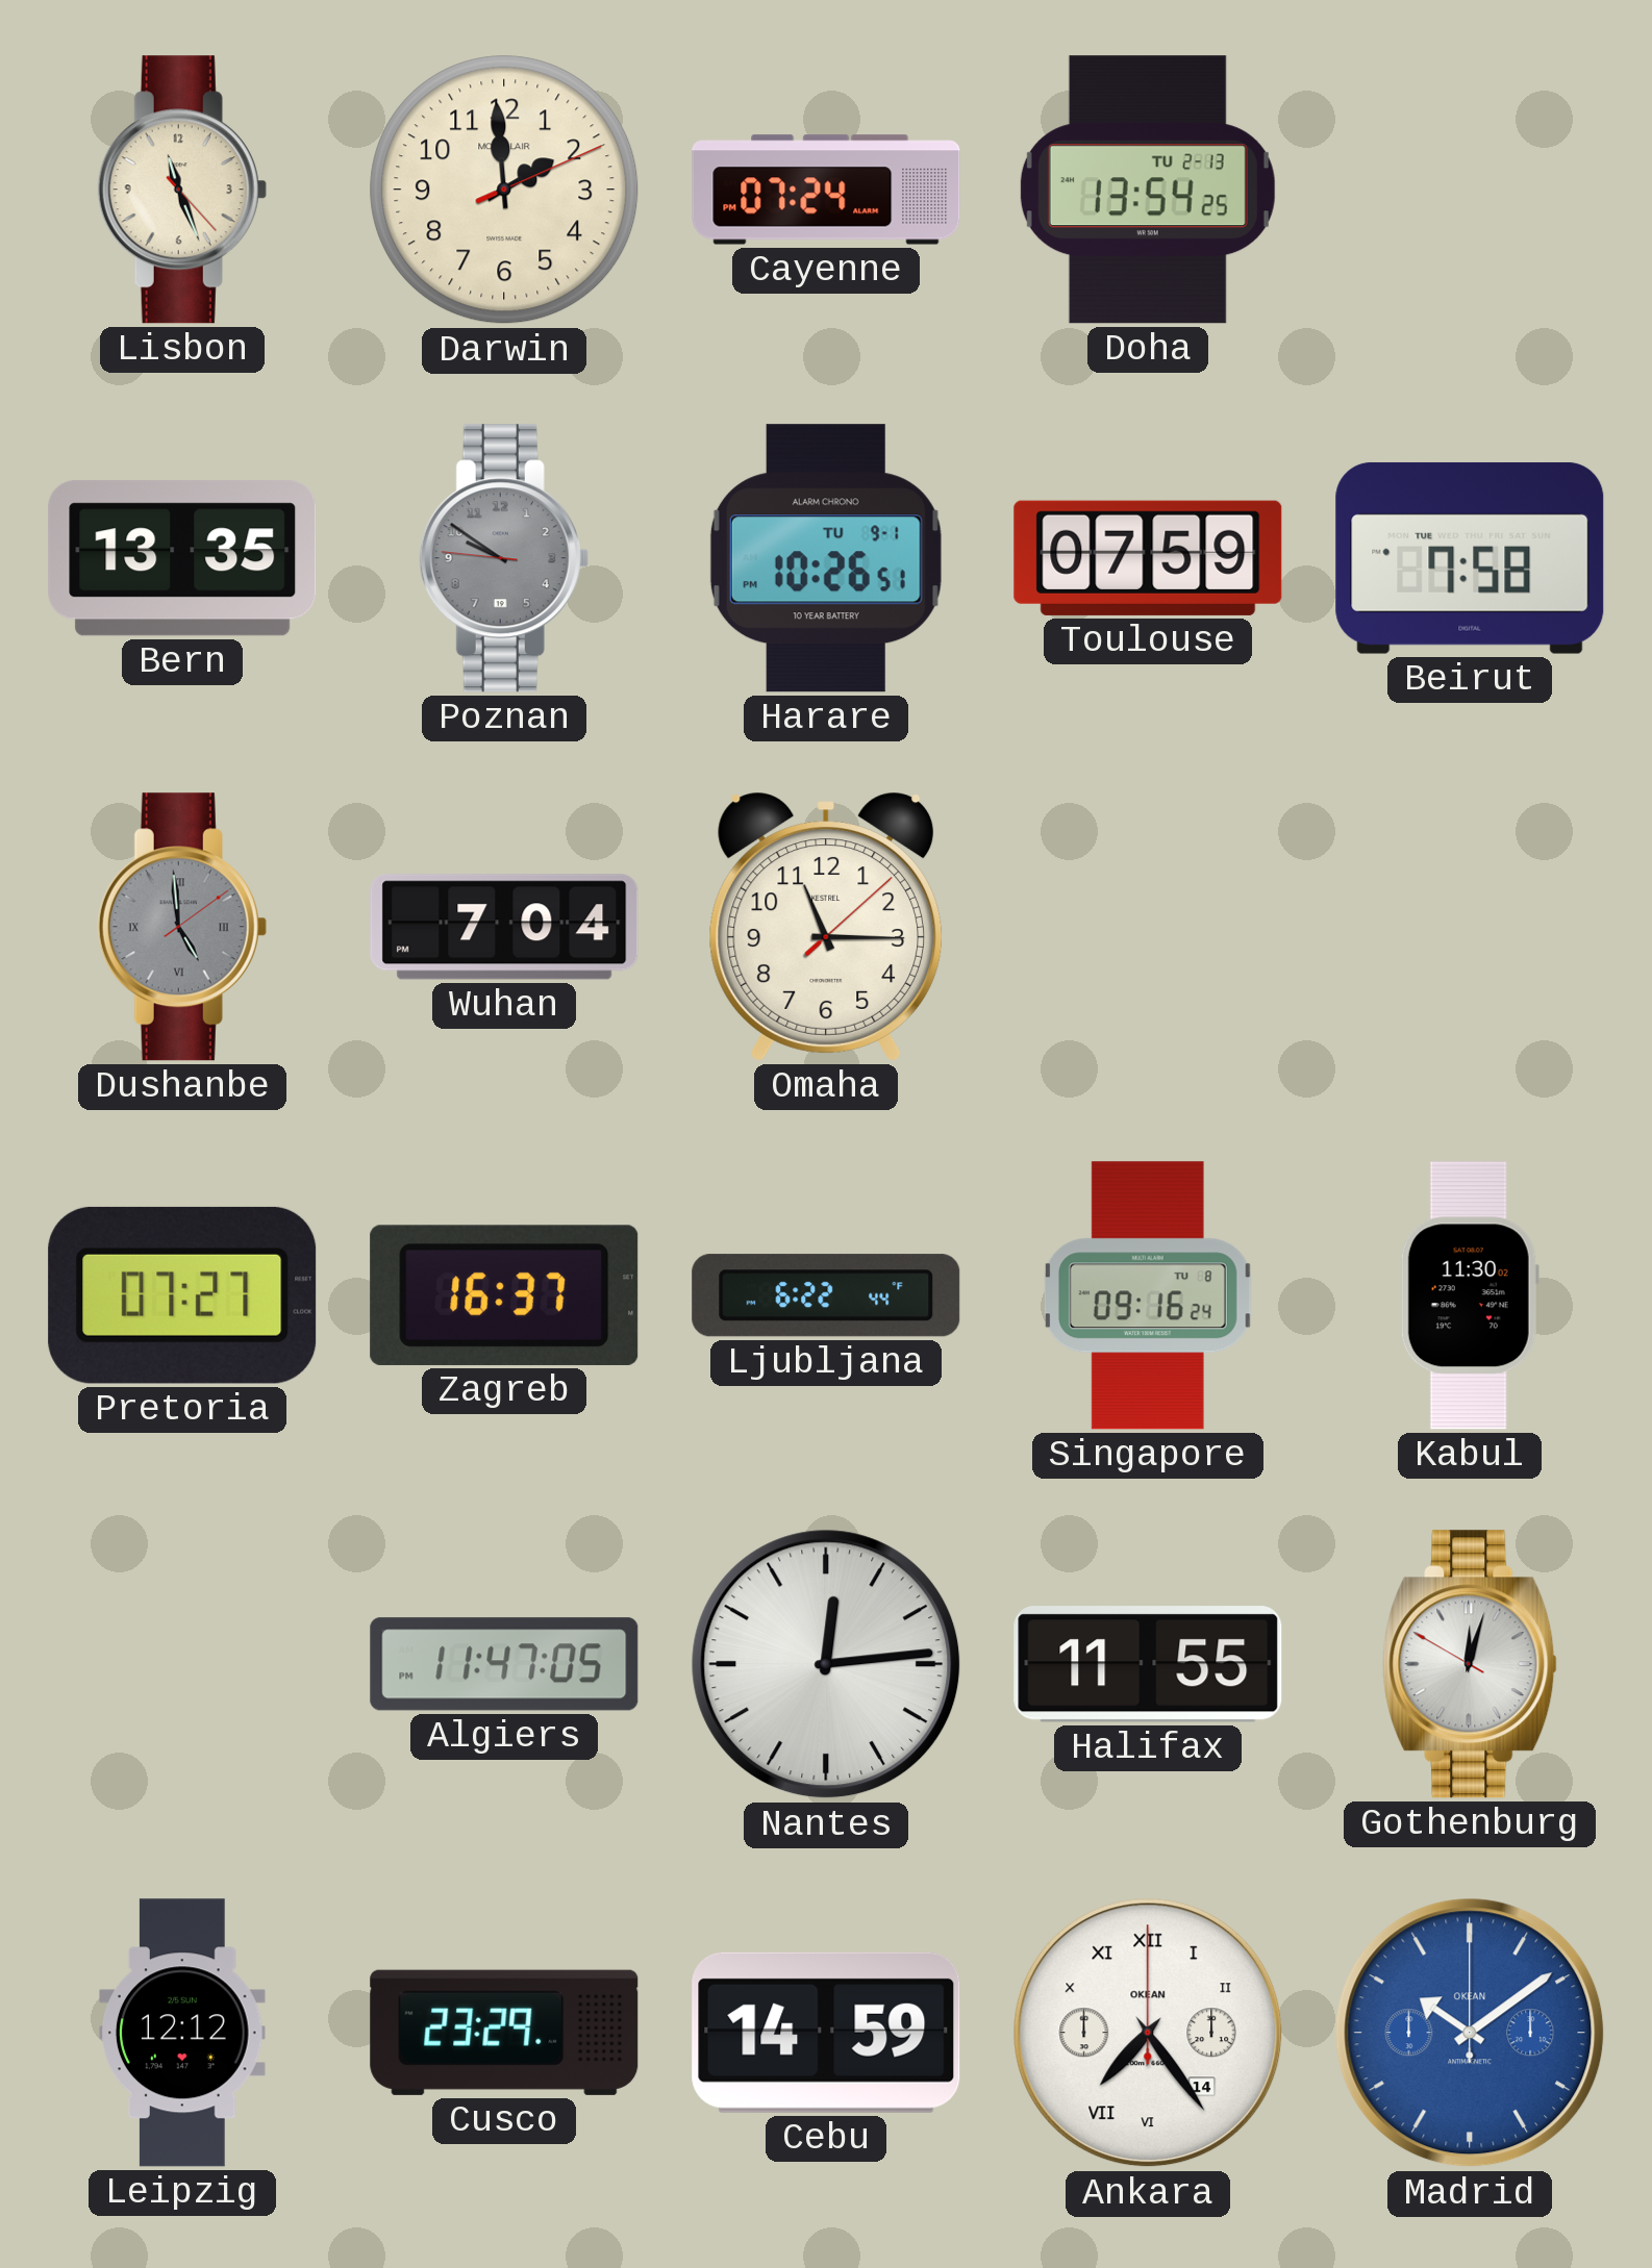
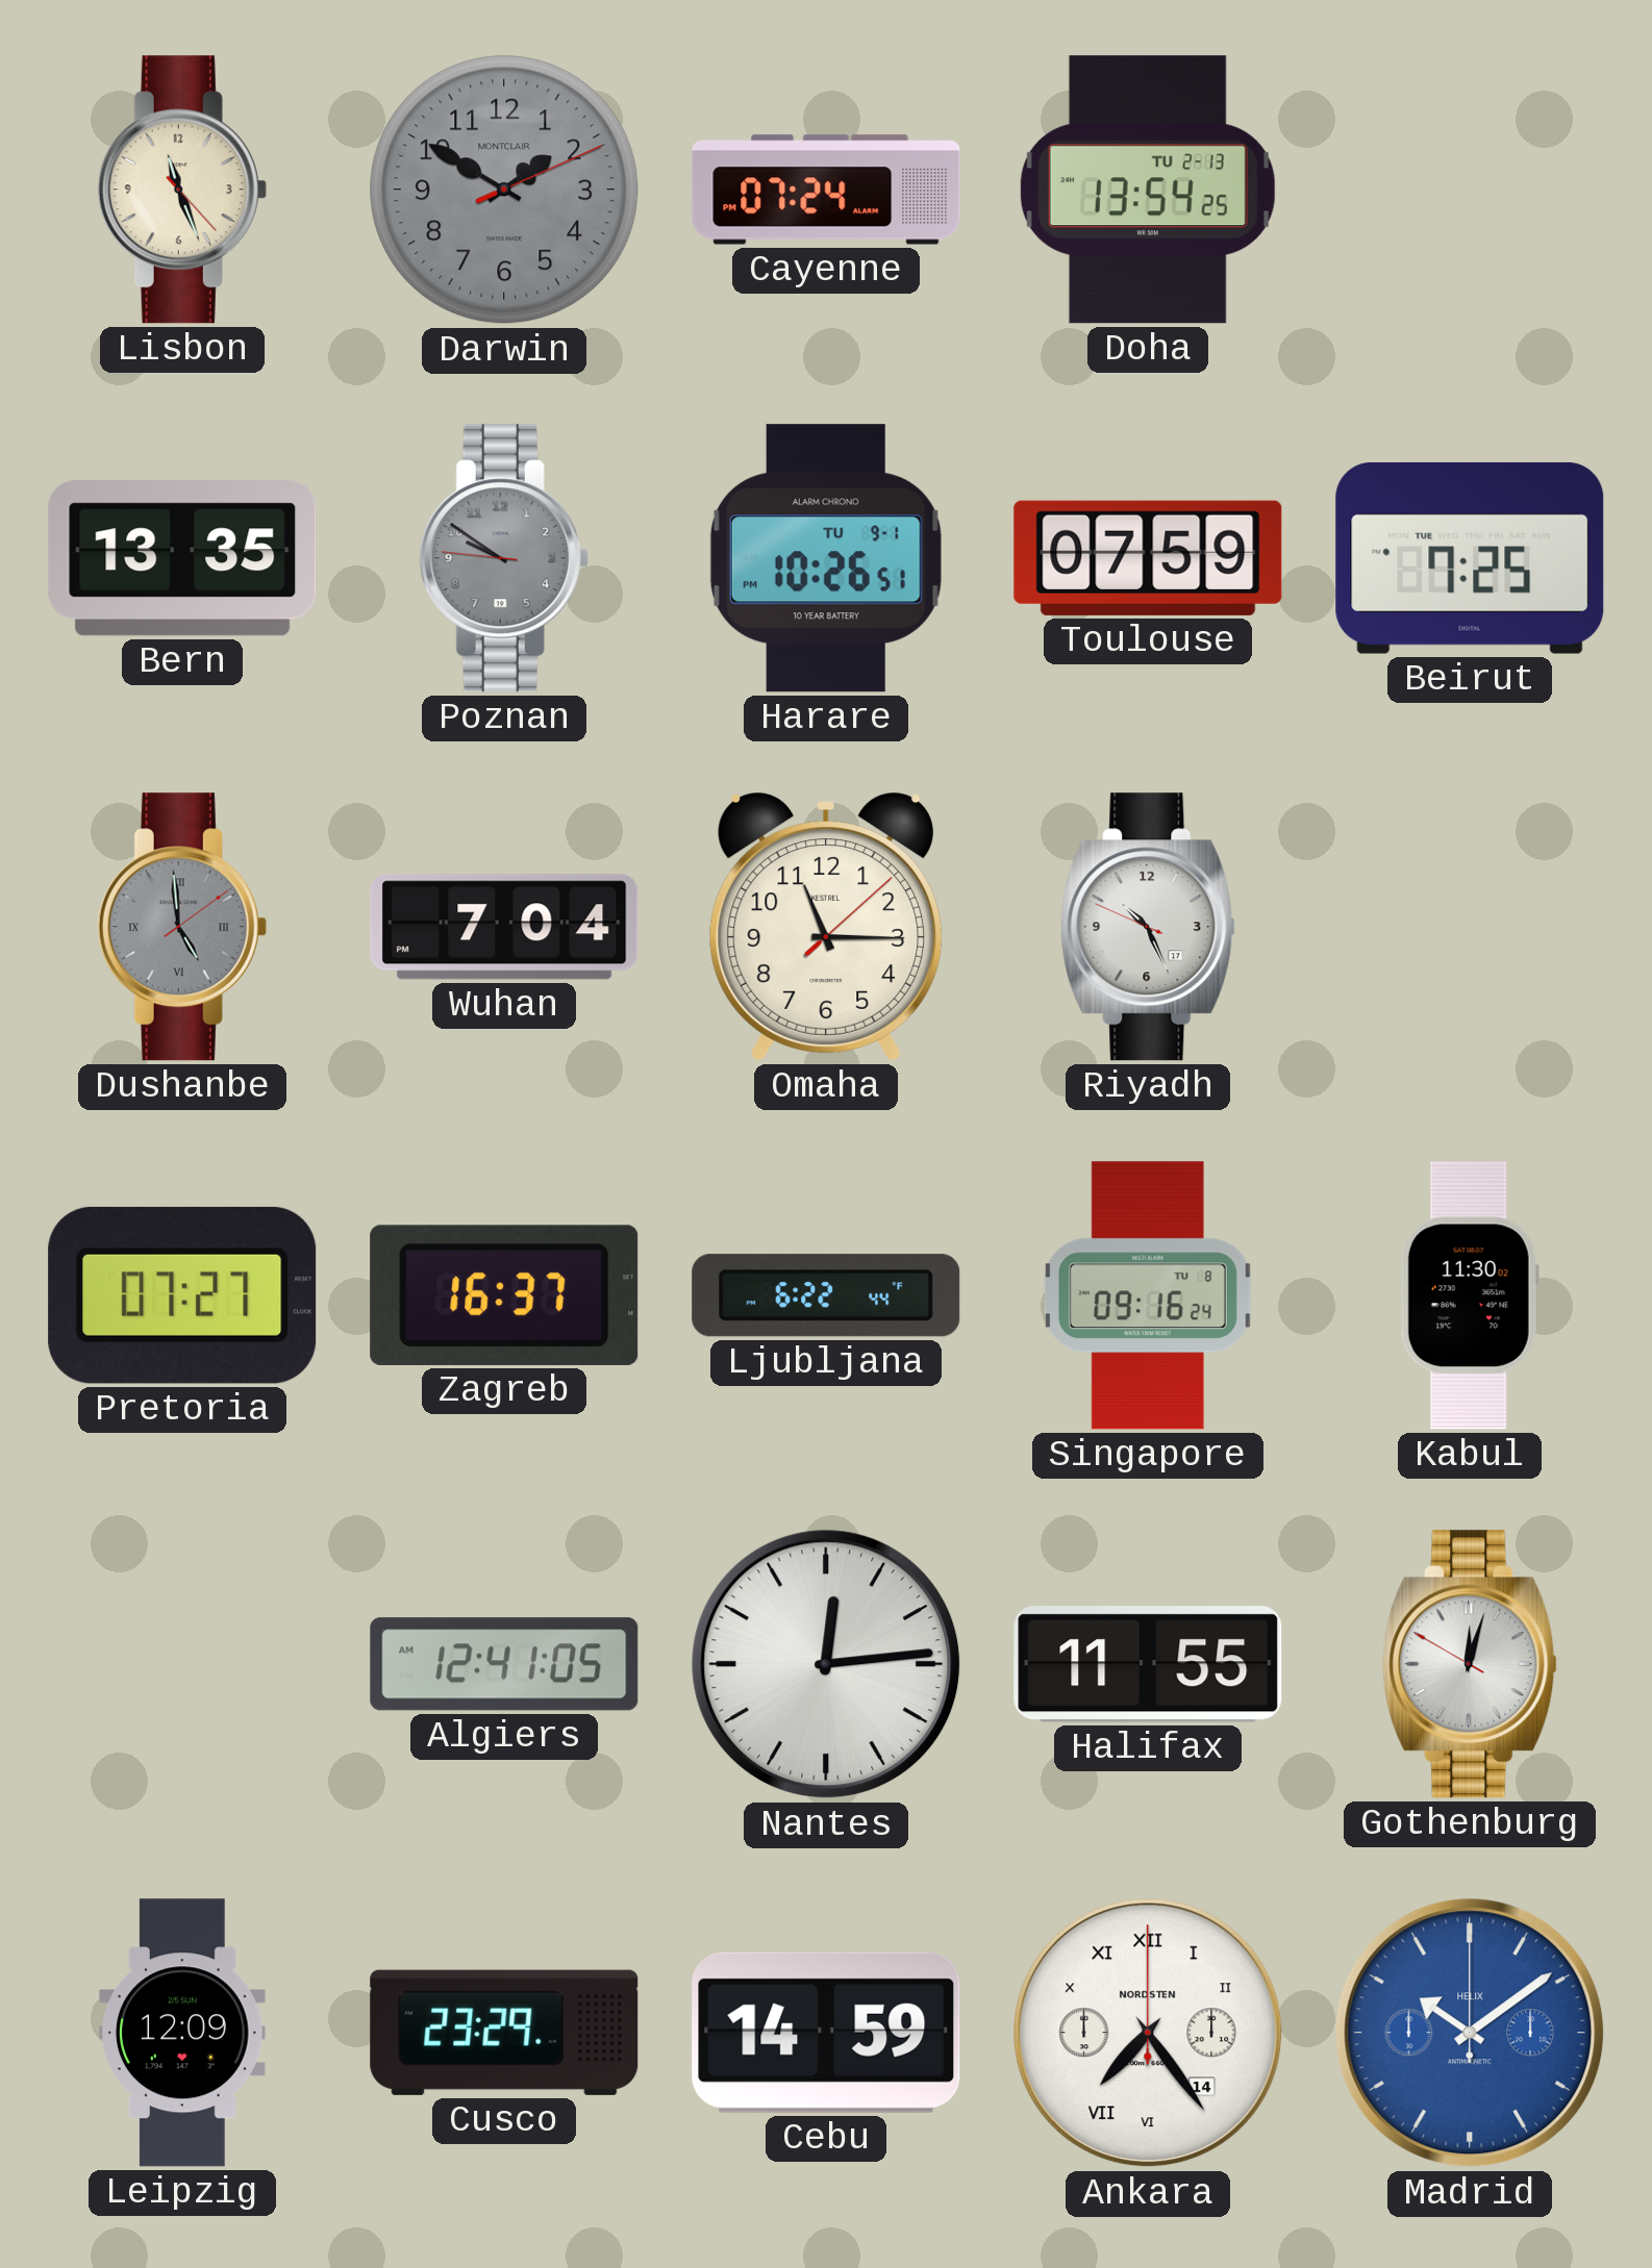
Darwin: 1:59 -> 1:50 (504, 190)
Darwin dial: cream -> grey (504, 190)
Beirut: 7:58 -> 7:25 (1470, 558)
Riyadh: none -> 10:25 (1148, 927)
Algiers: 11:47 -> 12:41 (504, 1664)
Leipzig: 12:12 -> 12:09 (182, 2033)
Ankara brand: OKEAN -> NORDSTEN (1148, 2033)
Madrid brand: OKEAN -> HELIX (1470, 2033)
